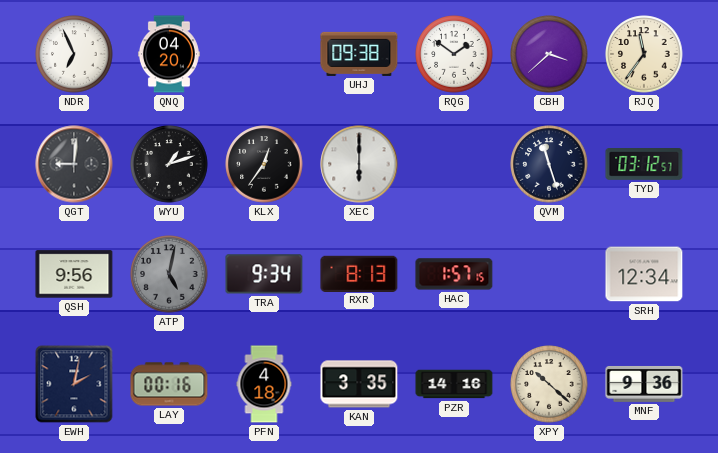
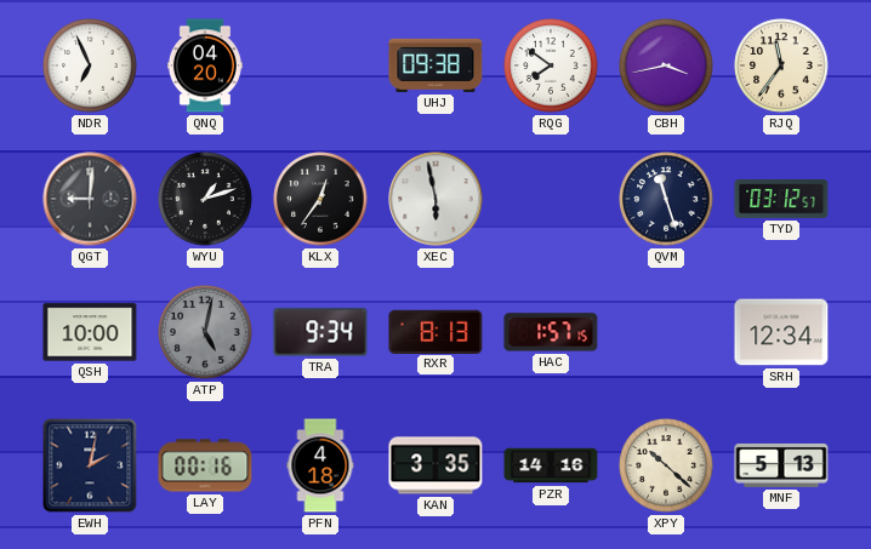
RQG: 1:51 -> 7:51 (551, 65)
CBH: 3:38 -> 3:43 (666, 65)
XEC: 6:00 -> 5:58 (435, 199)
QSH: 9:56 -> 10:00 (90, 332)
MNF: 9:36 -> 5:13 (781, 465)
